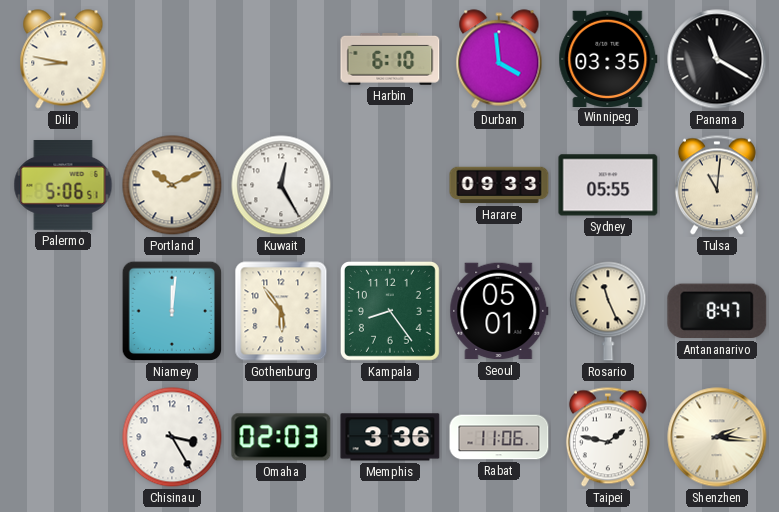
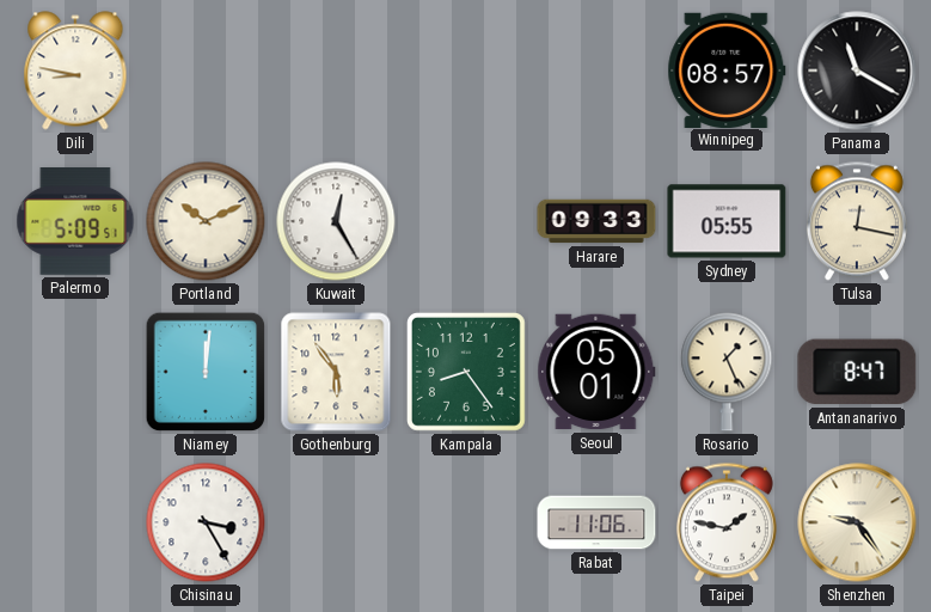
Harbin: 6:10 -> none (390, 59)
Durban: 3:59 -> none (499, 59)
Winnipeg: 03:35 -> 08:57 (727, 69)
Palermo: 5:06 -> 5:09 (75, 222)
Tulsa: 11:01 -> 12:17 (857, 221)
Rosario: 11:26 -> 1:26 (727, 372)
Omaha: 02:03 -> none (281, 437)
Memphis: 3:36 -> none (390, 437)
Shenzhen: 2:16 -> 9:24 (857, 522)
